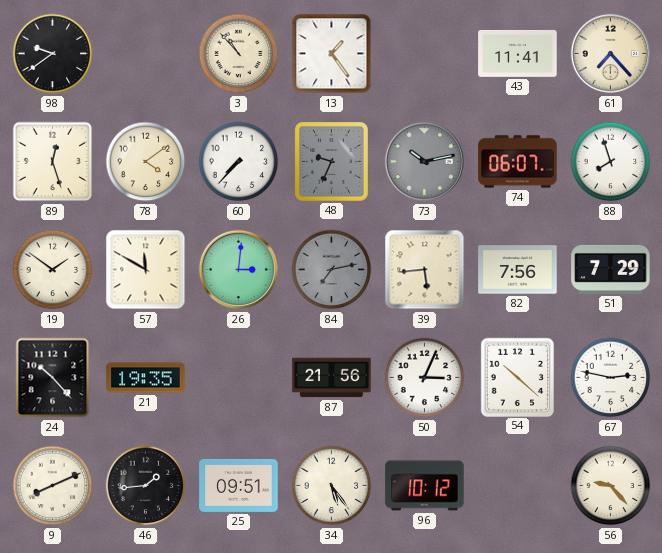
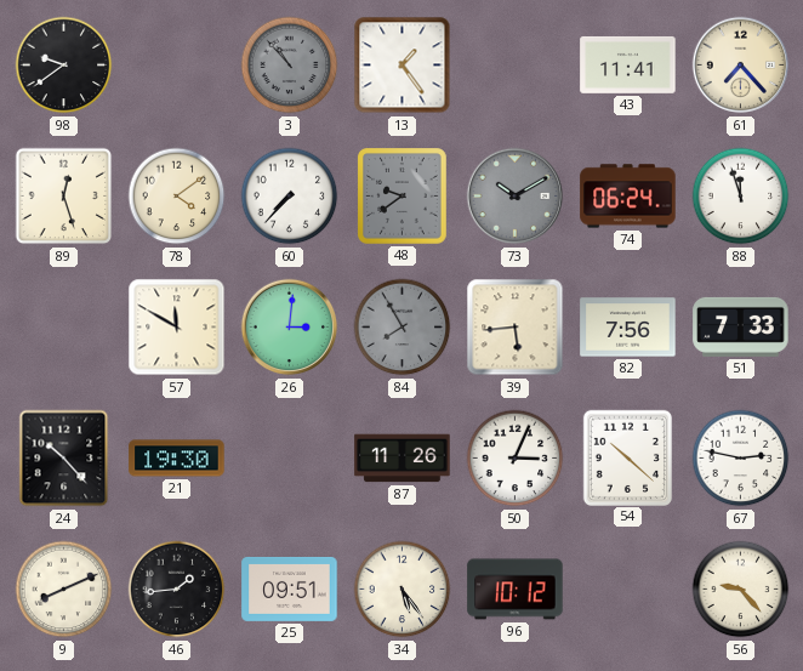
3 dial: cream -> grey (290, 66)
48: 9:34 -> 9:39 (403, 197)
73: 10:13 -> 10:10 (516, 197)
74: 06:07 -> 06:24 (628, 197)
88: 7:57 -> 11:57 (741, 197)
19: 1:51 -> none (53, 270)
84: 7:13 -> 7:55 (403, 328)
51: 7:29 -> 7:33 (741, 326)
21: 19:35 -> 19:30 (177, 459)
87: 21:56 -> 11:26 (403, 459)
